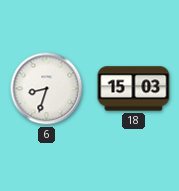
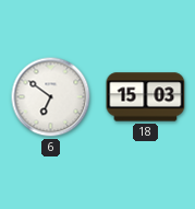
6: 8:33 -> 6:51 (51, 97)
